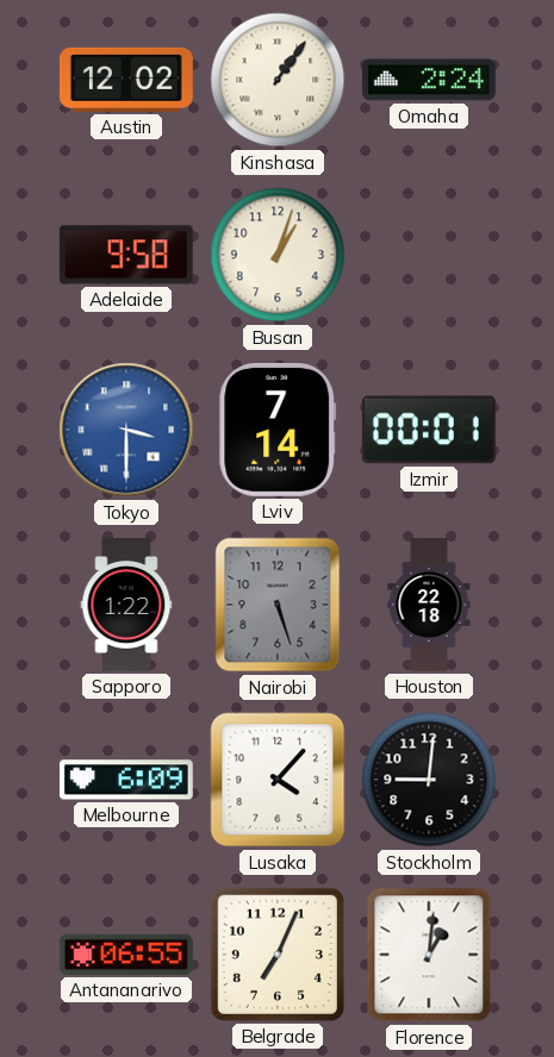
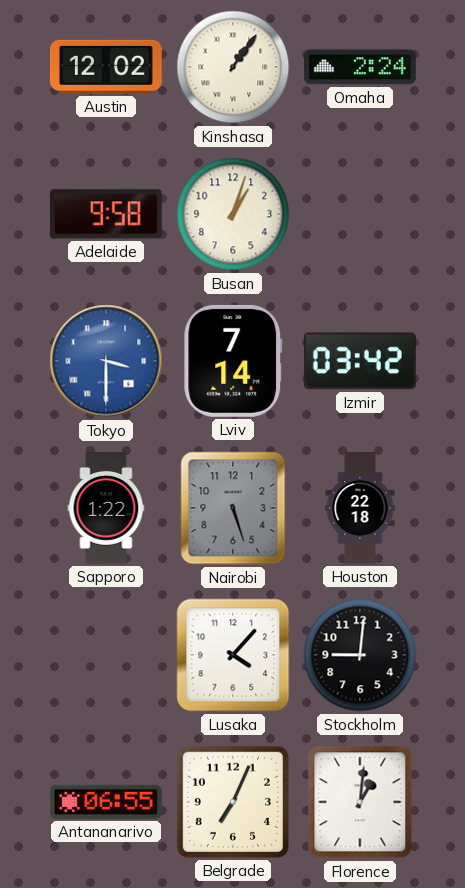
Izmir: 00:01 -> 03:42 (360, 361)
Melbourne: 6:09 -> none (126, 780)
